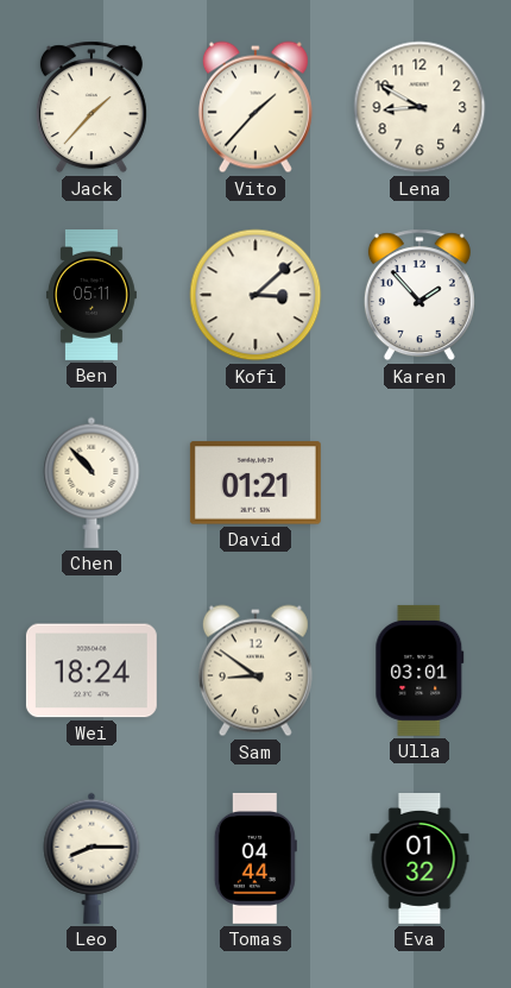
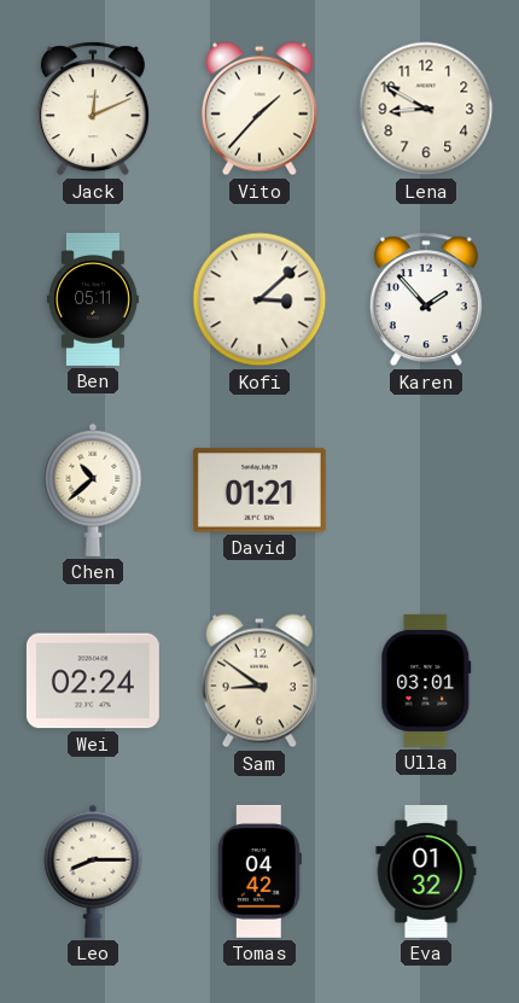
Jack: 1:37 -> 12:11 (93, 109)
Chen: 10:53 -> 10:38 (93, 490)
Wei: 18:24 -> 02:24 (93, 681)
Tomas: 04:44 -> 04:42 (259, 871)
